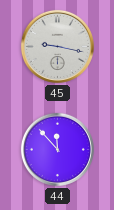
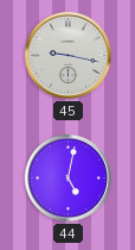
44: 11:53 -> 5:02 (67, 177)
